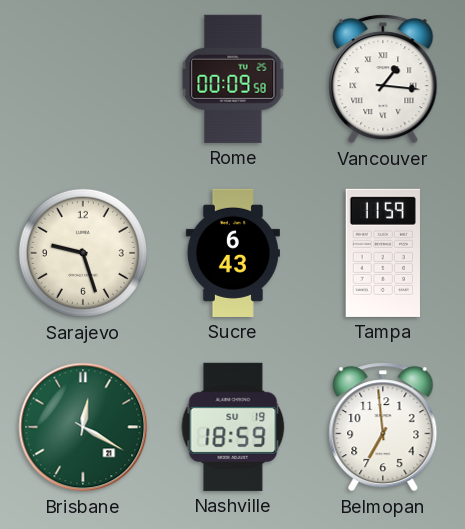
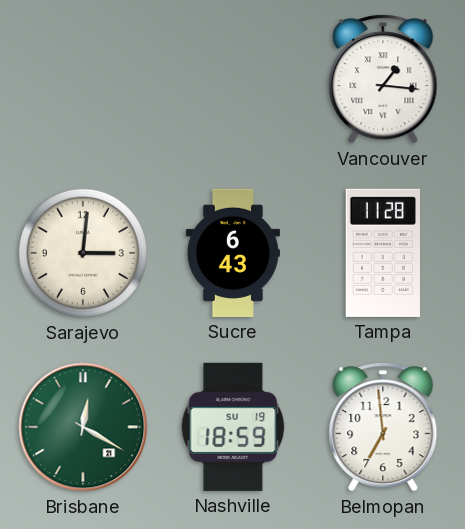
Rome: 00:09 -> none (233, 79)
Sarajevo: 9:27 -> 3:01 (83, 253)
Tampa: 11:59 -> 11:28 (383, 253)
